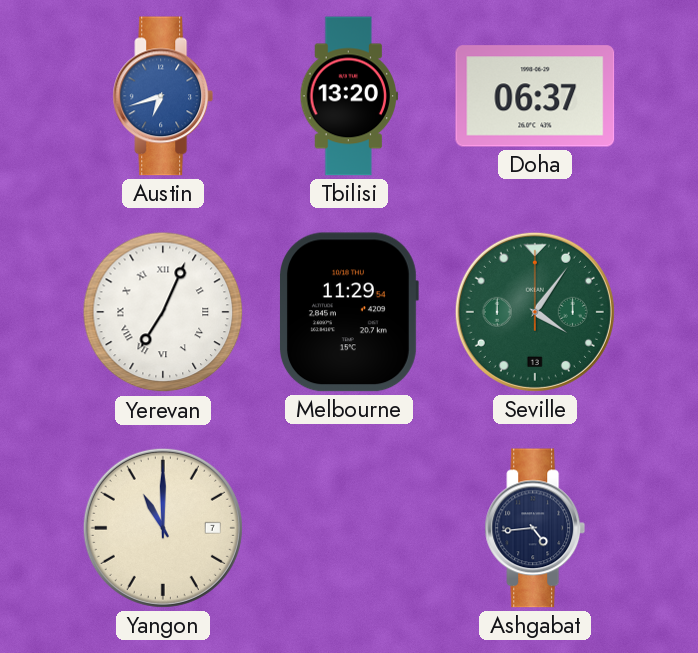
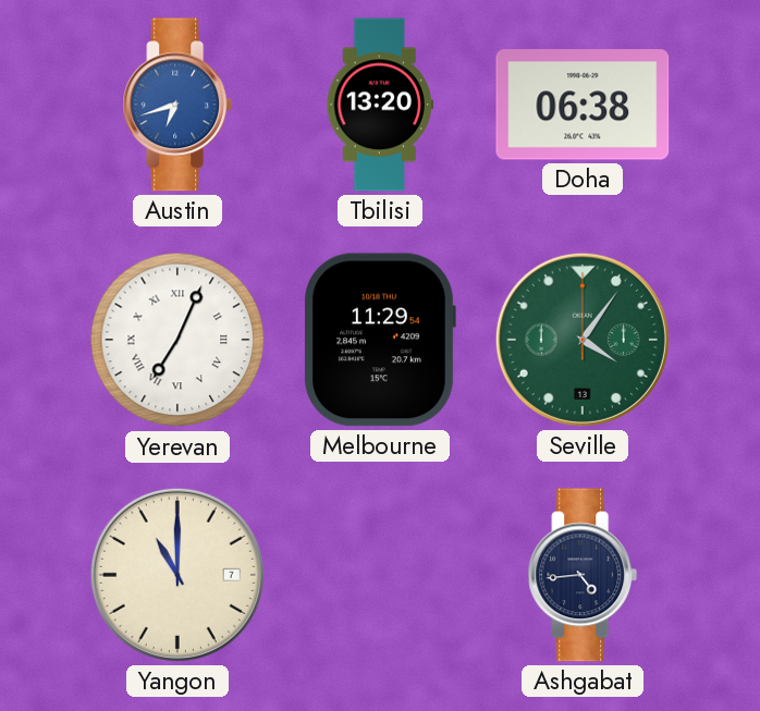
Doha: 06:37 -> 06:38 (583, 105)
